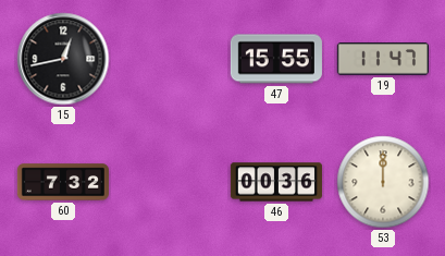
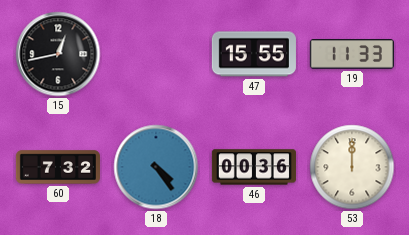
19: 11:47 -> 11:33 (352, 54)
18: none -> 4:24 (156, 167)
